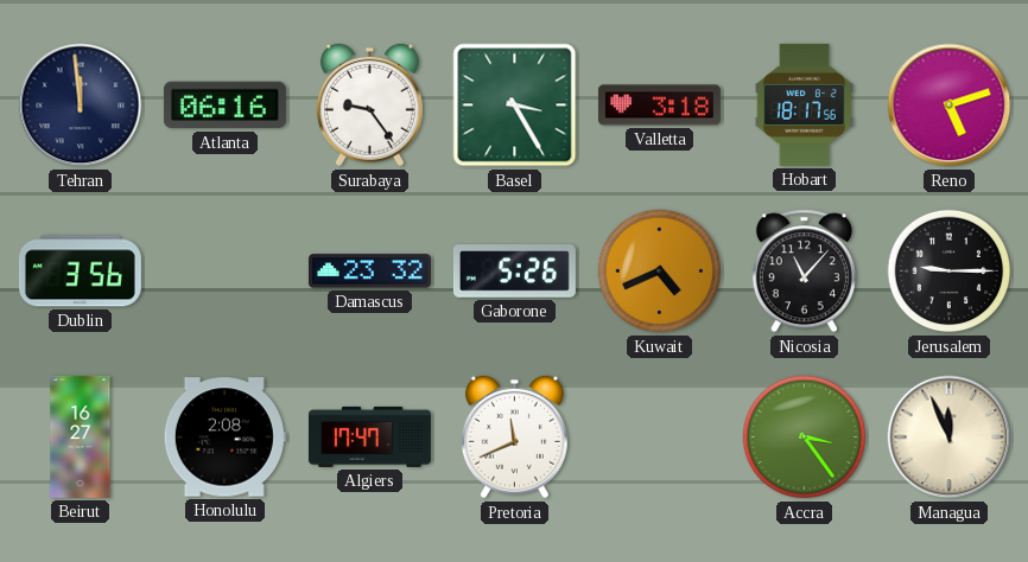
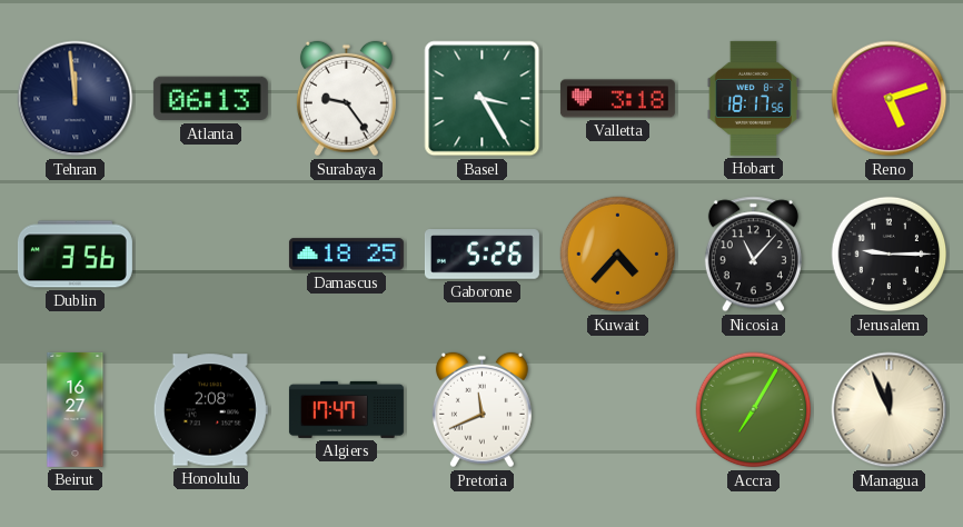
Atlanta: 06:16 -> 06:13 (210, 99)
Damascus: 23:32 -> 18:25 (346, 255)
Kuwait: 4:41 -> 4:37 (618, 255)
Accra: 3:24 -> 7:05 (754, 410)
